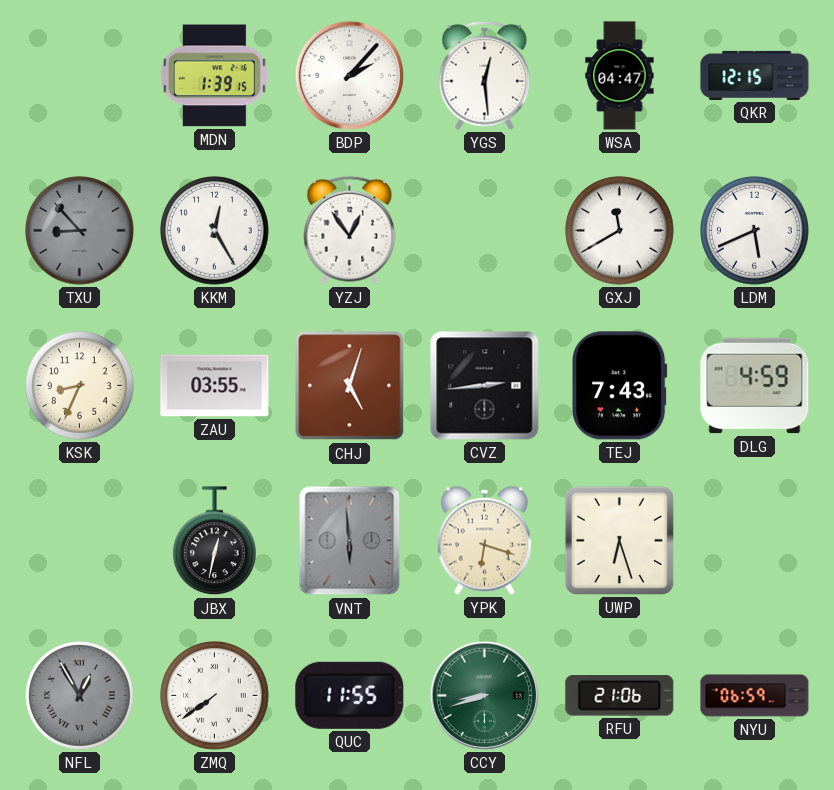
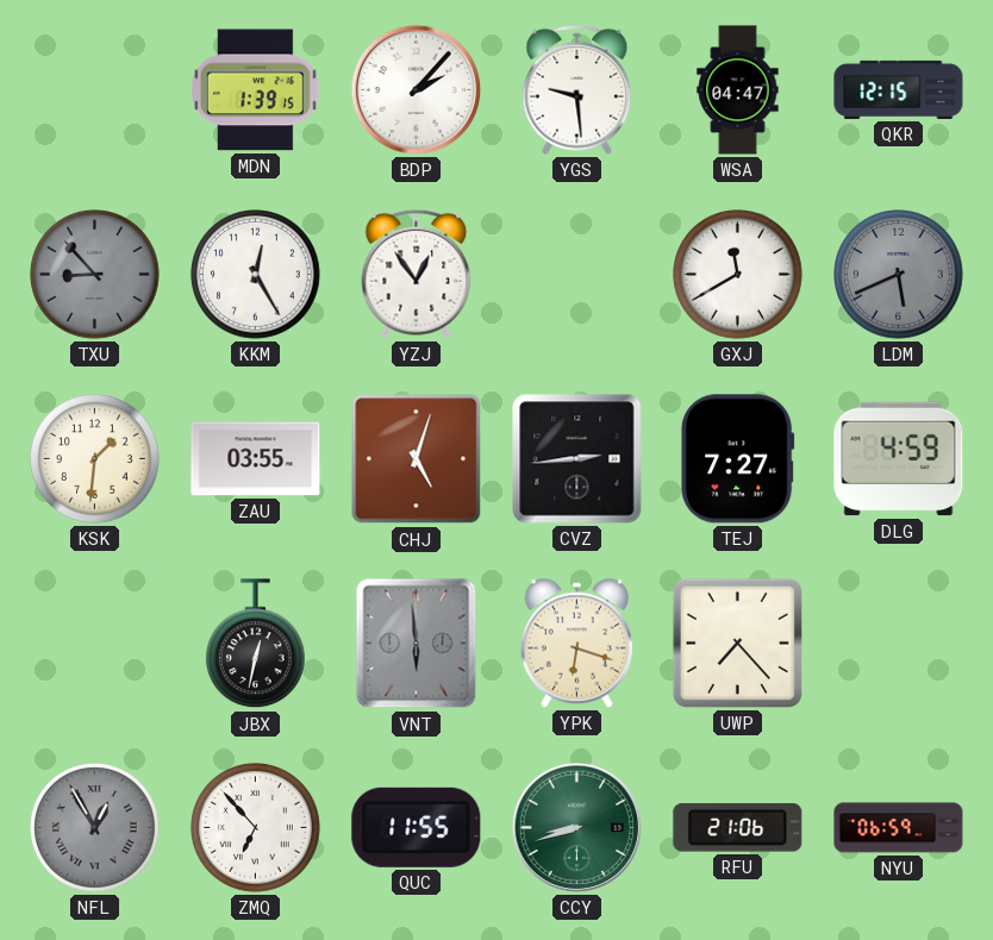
YGS: 12:29 -> 9:29 (577, 89)
LDM dial: white -> grey (899, 275)
KSK: 8:34 -> 1:31 (95, 459)
TEJ: 7:43 -> 7:27 (738, 459)
UWP: 6:27 -> 7:23 (737, 643)
ZMQ: 7:39 -> 6:53 (256, 828)
